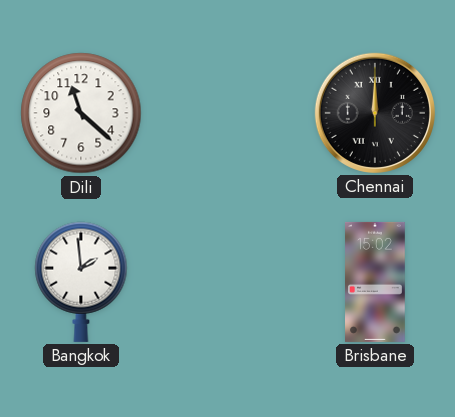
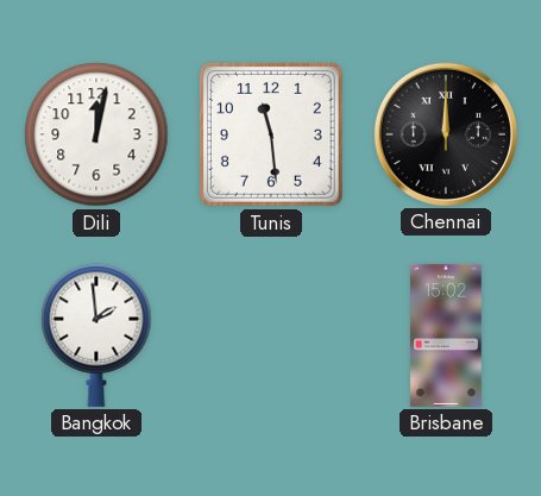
Dili: 11:22 -> 12:02 (96, 134)
Tunis: none -> 11:29 (271, 134)
